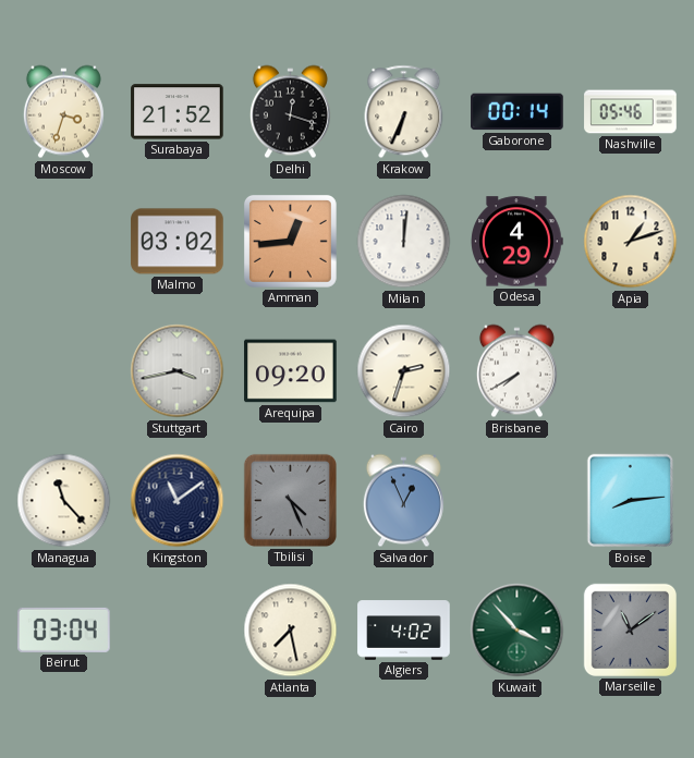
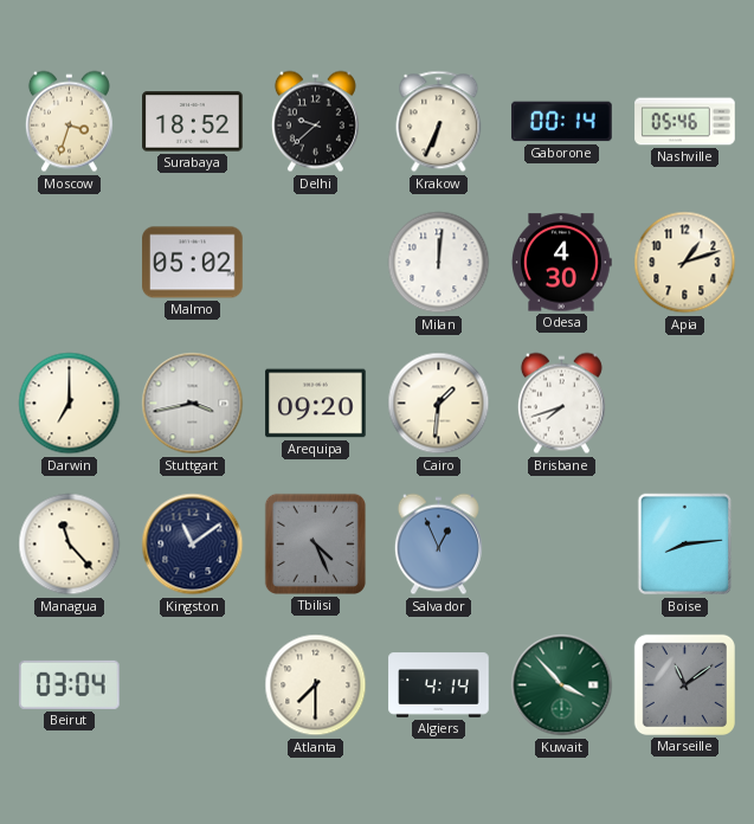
Surabaya: 21:52 -> 18:52 (193, 122)
Delhi: 12:18 -> 9:38 (315, 122)
Malmo: 03:02 -> 05:02 (193, 263)
Amman: 12:44 -> none (290, 241)
Odesa: 4:29 -> 4:30 (562, 263)
Darwin: none -> 7:00 (70, 404)
Cairo: 2:33 -> 1:31 (439, 404)
Brisbane: 7:40 -> 7:42 (561, 404)
Atlanta: 7:28 -> 7:30 (316, 685)
Algiers: 4:02 -> 4:14 (439, 685)
